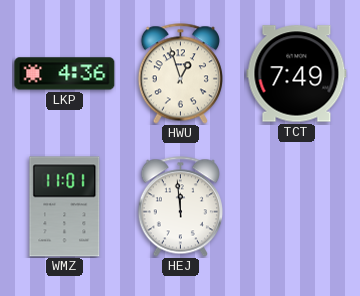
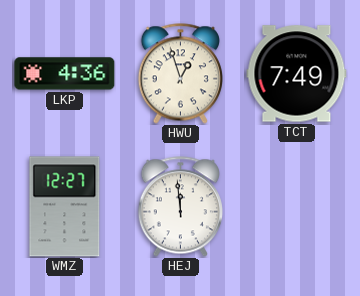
WMZ: 11:01 -> 12:27 (65, 207)
